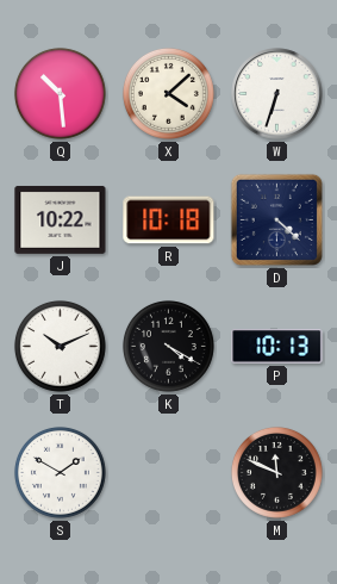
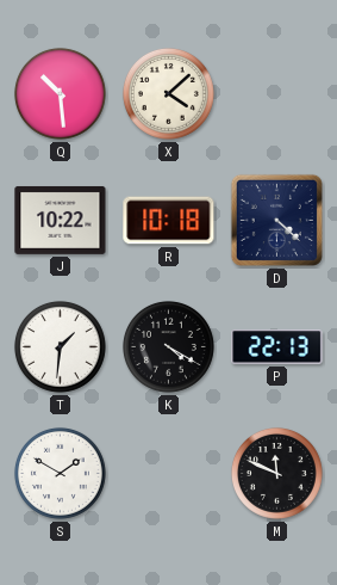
W: 6:33 -> none (277, 94)
T: 10:11 -> 1:31 (60, 346)
P: 10:13 -> 22:13 (277, 347)
